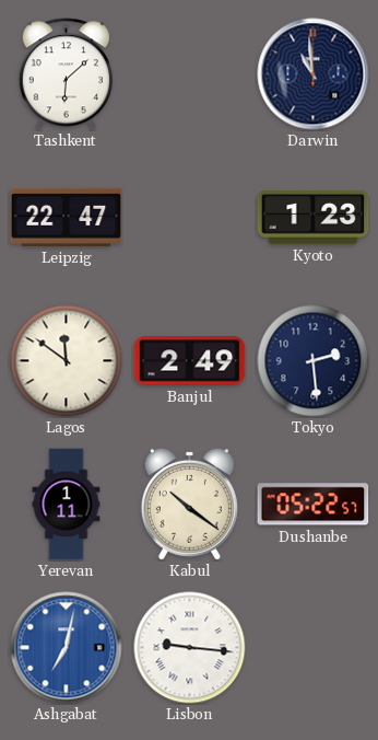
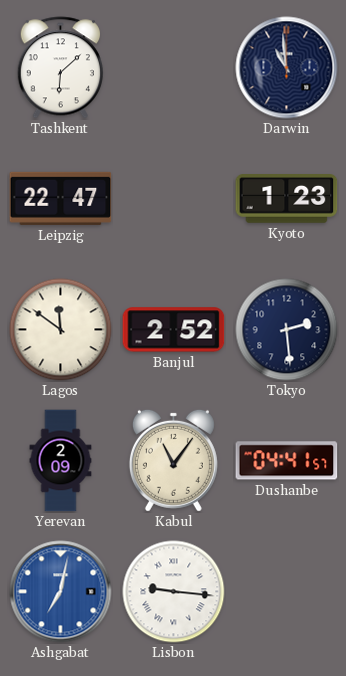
Banjul: 2:49 -> 2:52 (174, 330)
Yerevan: 1:11 -> 2:09 (61, 461)
Kabul: 10:21 -> 11:06 (173, 460)
Dushanbe: 05:22 -> 04:41 (287, 461)
